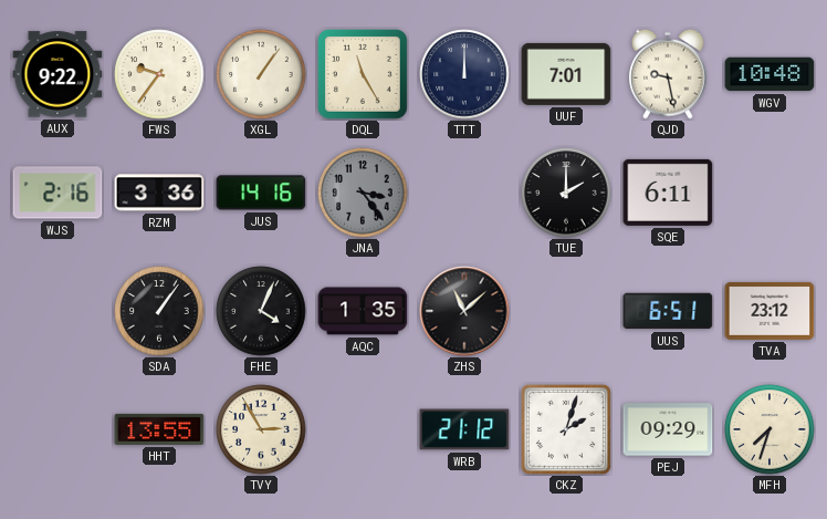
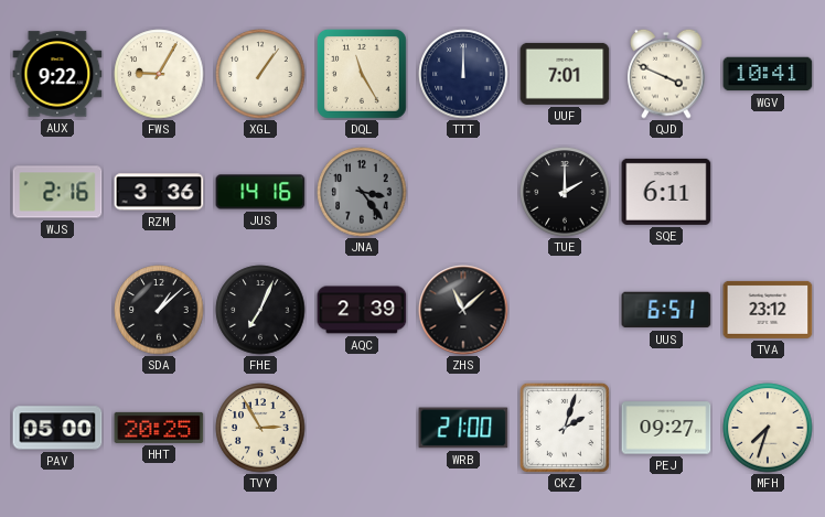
FWS: 9:36 -> 9:05 (159, 74)
QJD: 9:28 -> 3:49 (666, 74)
WGV: 10:48 -> 10:41 (768, 74)
SDA: 1:06 -> 1:08 (159, 310)
FHE: 4:04 -> 7:04 (260, 310)
AQC: 1:35 -> 2:39 (362, 310)
PAV: none -> 05:00 (57, 428)
HHT: 13:55 -> 20:25 (159, 428)
WRB: 21:12 -> 21:00 (463, 428)
PEJ: 09:29 -> 09:27 (666, 428)
